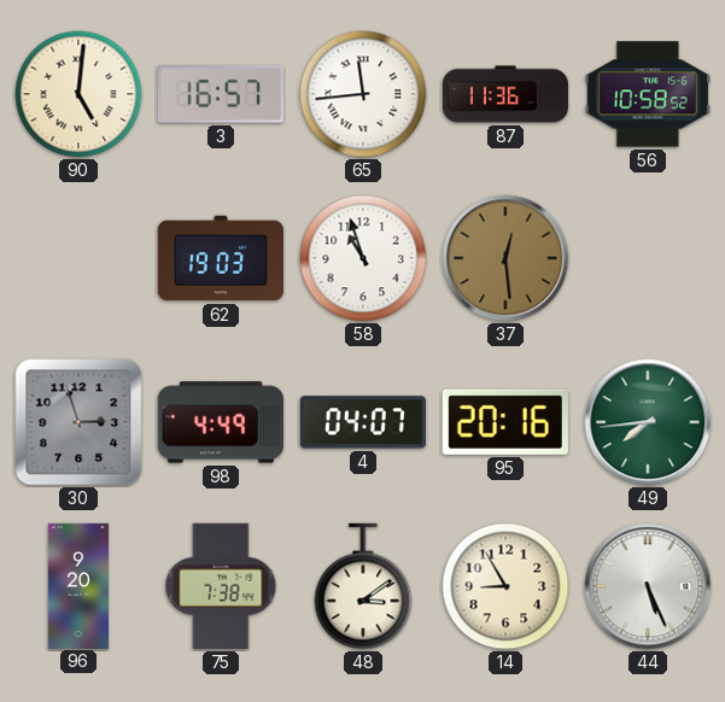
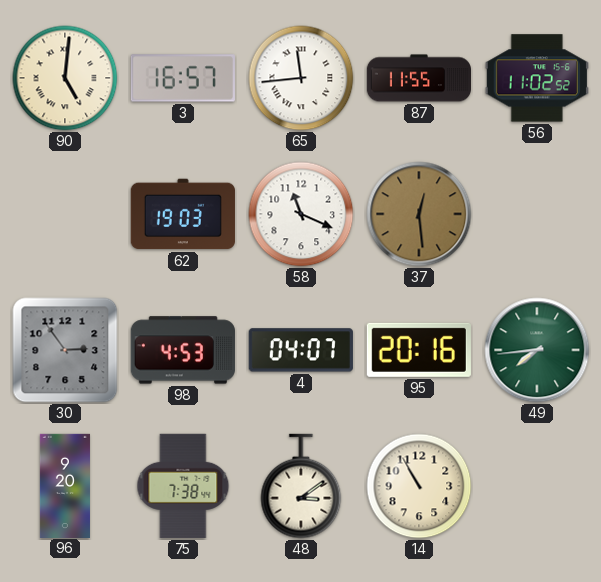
87: 11:36 -> 11:55 (419, 78)
56: 10:58 -> 11:02 (537, 78)
58: 10:57 -> 11:19 (301, 214)
30: 2:57 -> 2:54 (65, 350)
98: 4:49 -> 4:53 (183, 350)
14: 8:55 -> 10:55 (419, 486)
44: 5:26 -> none (648, 586)
